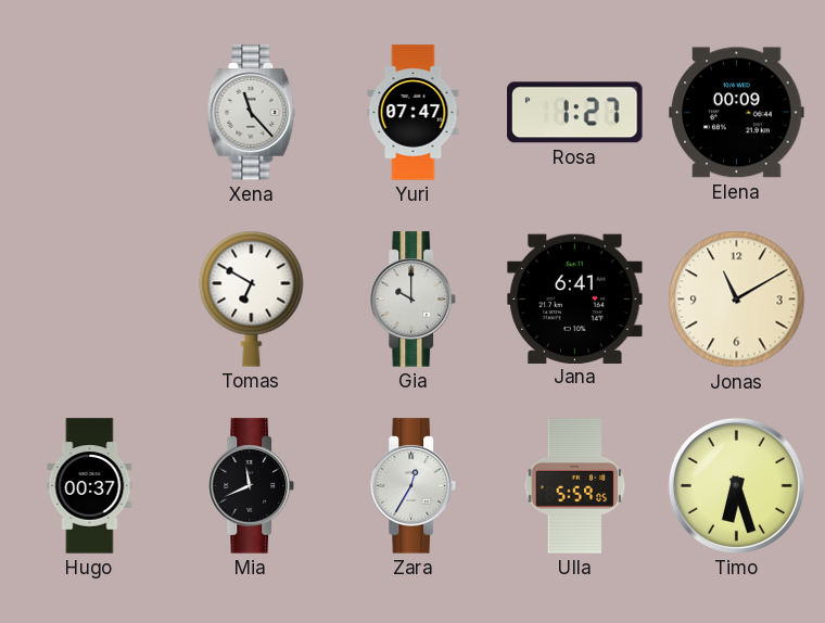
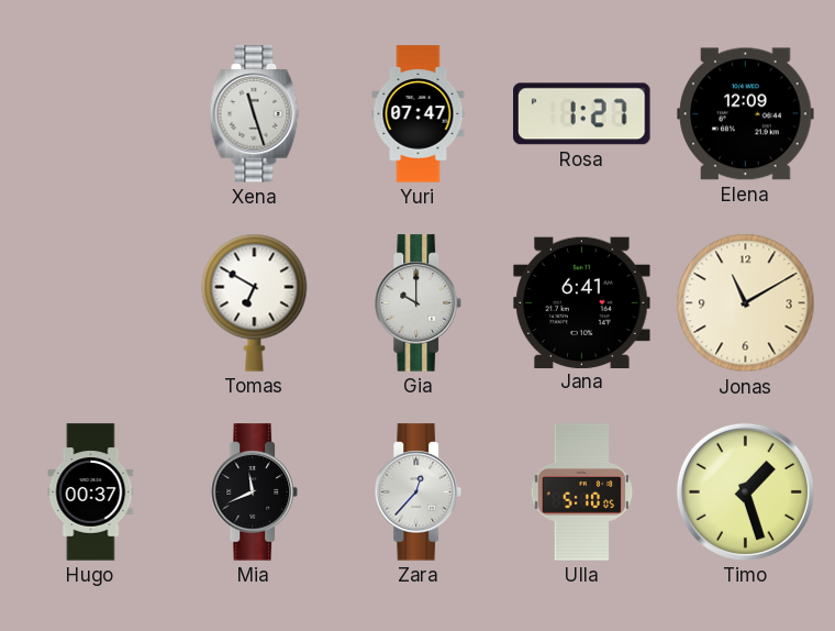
Xena: 11:23 -> 11:27 (255, 114)
Elena: 00:09 -> 12:09 (746, 114)
Zara: 12:35 -> 12:37 (417, 492)
Ulla: 5:59 -> 5:10 (582, 492)
Timo: 6:27 -> 1:27 (745, 491)
